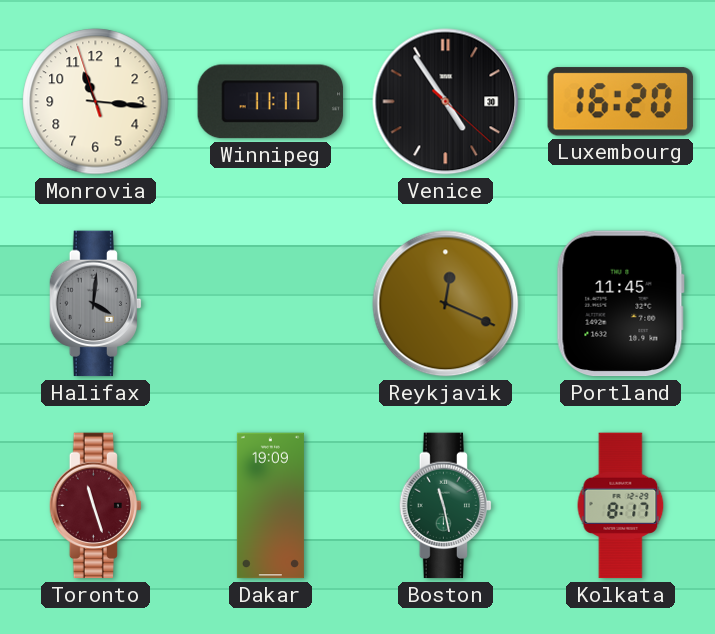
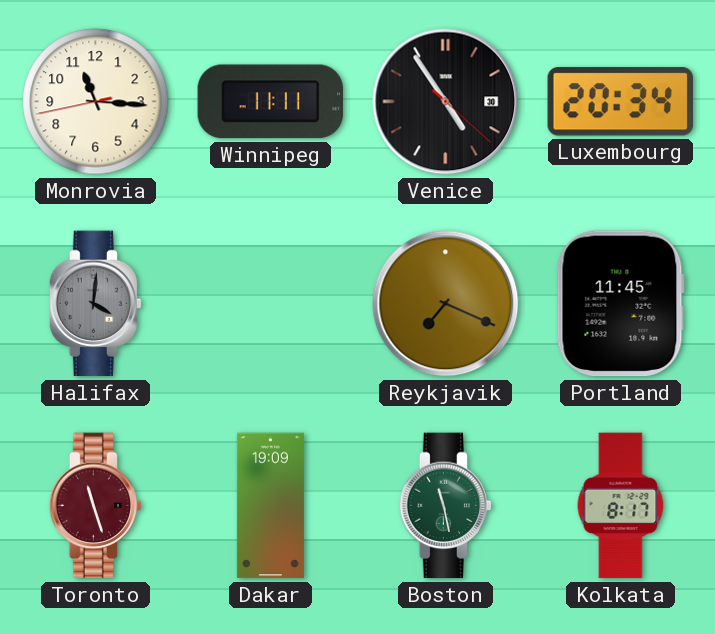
Monrovia: 11:15:57 -> 11:15:43 (96, 102)
Luxembourg: 16:20 -> 20:34 (620, 102)
Reykjavik: 12:19 -> 7:19 (446, 304)
